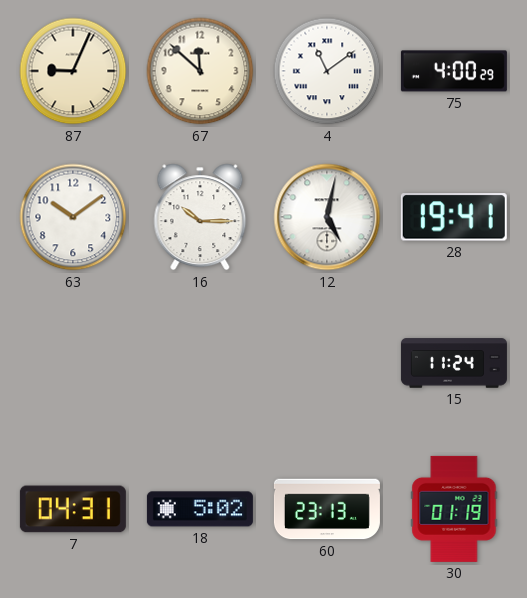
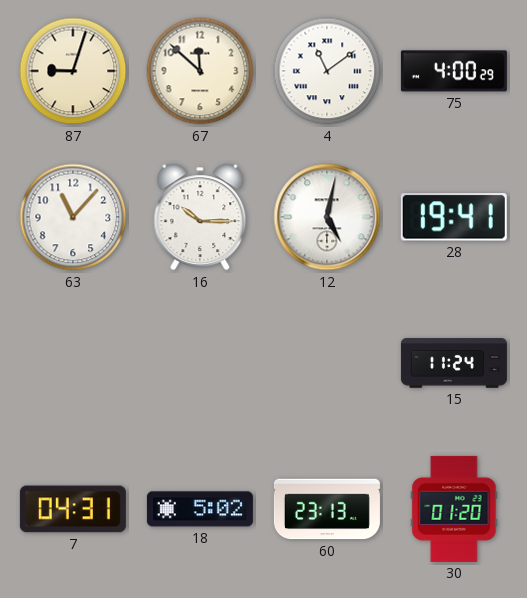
87: 9:04 -> 9:03 (73, 71)
63: 10:09 -> 11:07 (73, 217)
30: 01:19 -> 01:20 (454, 509)
